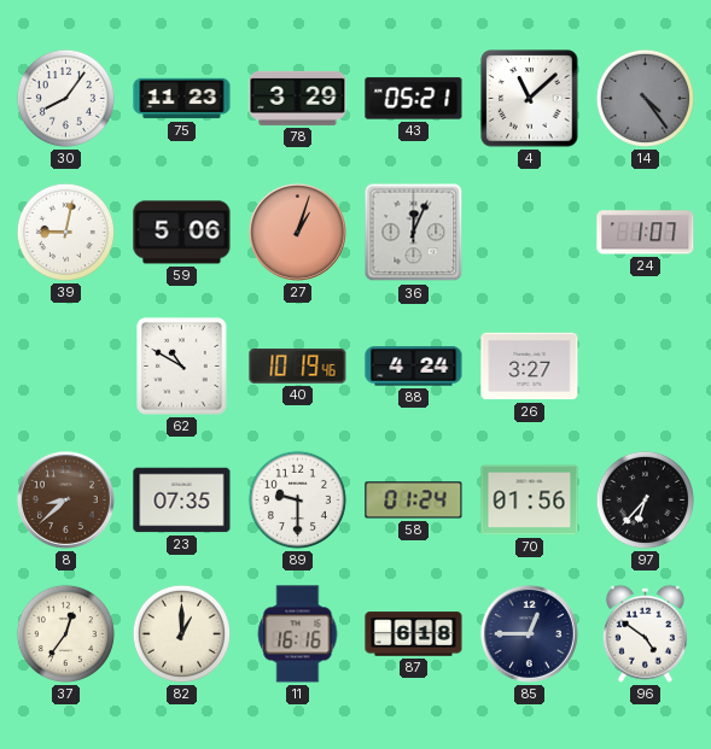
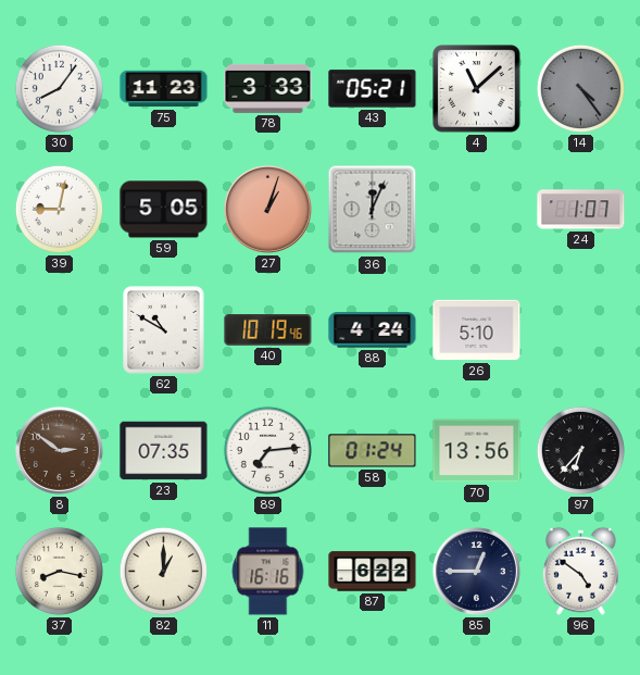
78: 3:29 -> 3:33 (268, 88)
59: 5:06 -> 5:05 (164, 210)
26: 3:27 -> 5:10 (477, 330)
8: 8:38 -> 2:51 (59, 450)
89: 9:30 -> 7:14 (267, 450)
70: 01:56 -> 13:56 (477, 451)
37: 12:36 -> 8:17 (59, 571)
87: 6:18 -> 6:22 (373, 572)
